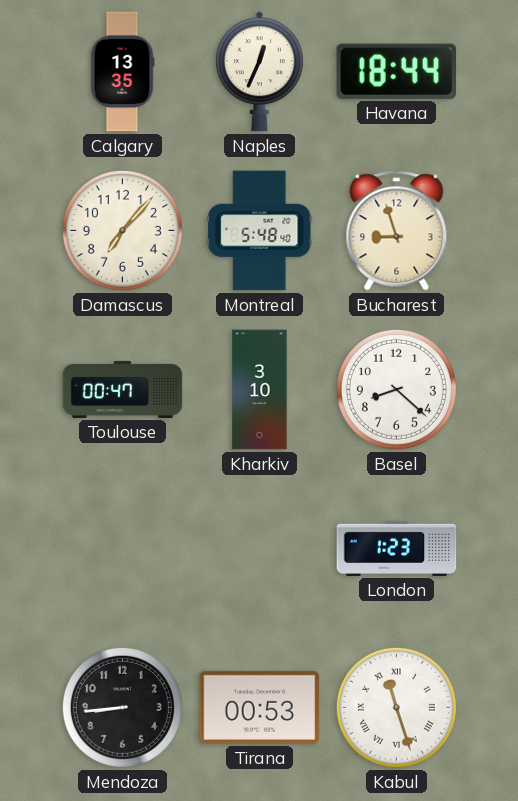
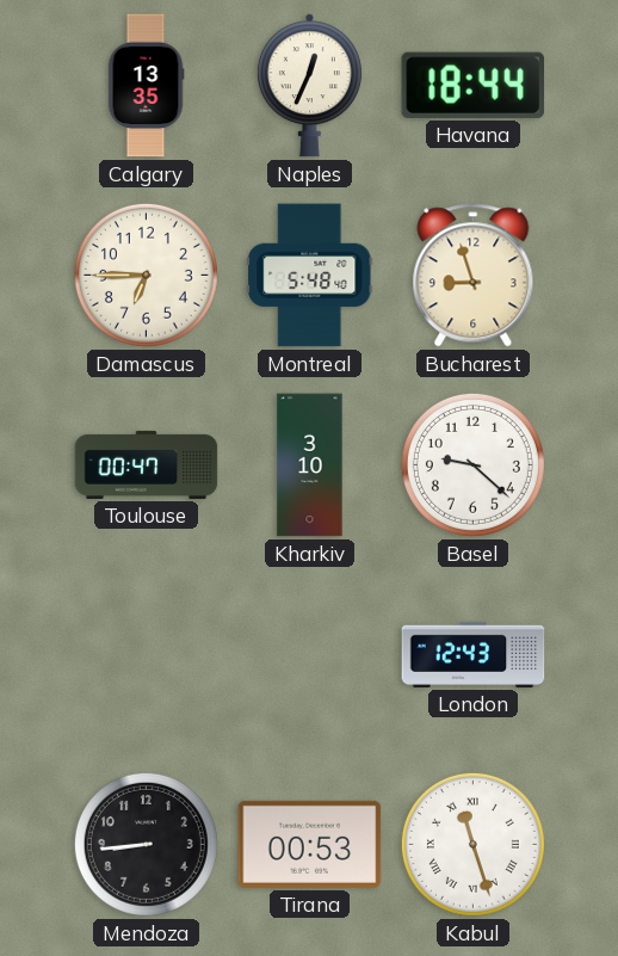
Damascus: 7:07 -> 6:45 (146, 275)
Basel: 8:22 -> 9:22 (472, 464)
London: 1:23 -> 12:43 (474, 654)
